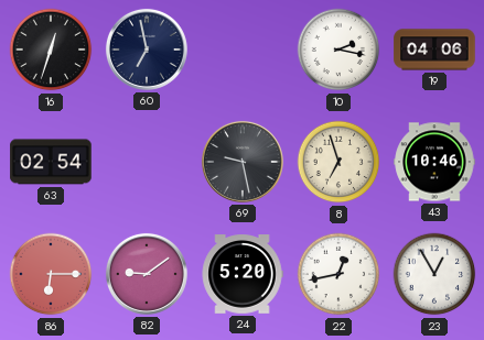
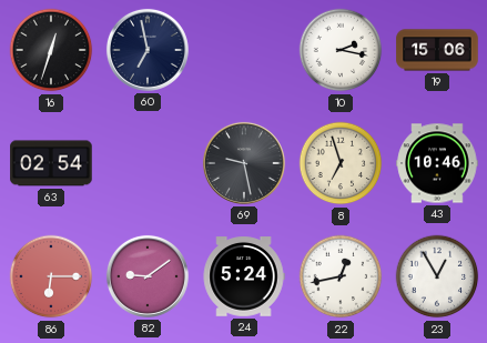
19: 04:06 -> 15:06 (437, 50)
24: 5:20 -> 5:24 (244, 276)
